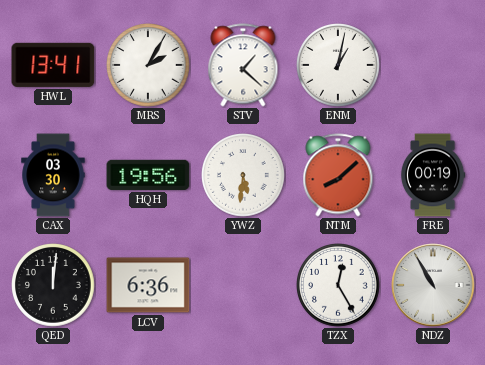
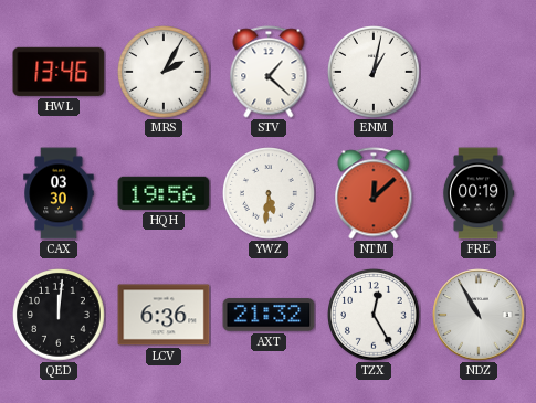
HWL: 13:41 -> 13:46 (59, 72)
NTM: 8:08 -> 12:08 (374, 193)
AXT: none -> 21:32 (269, 315)
